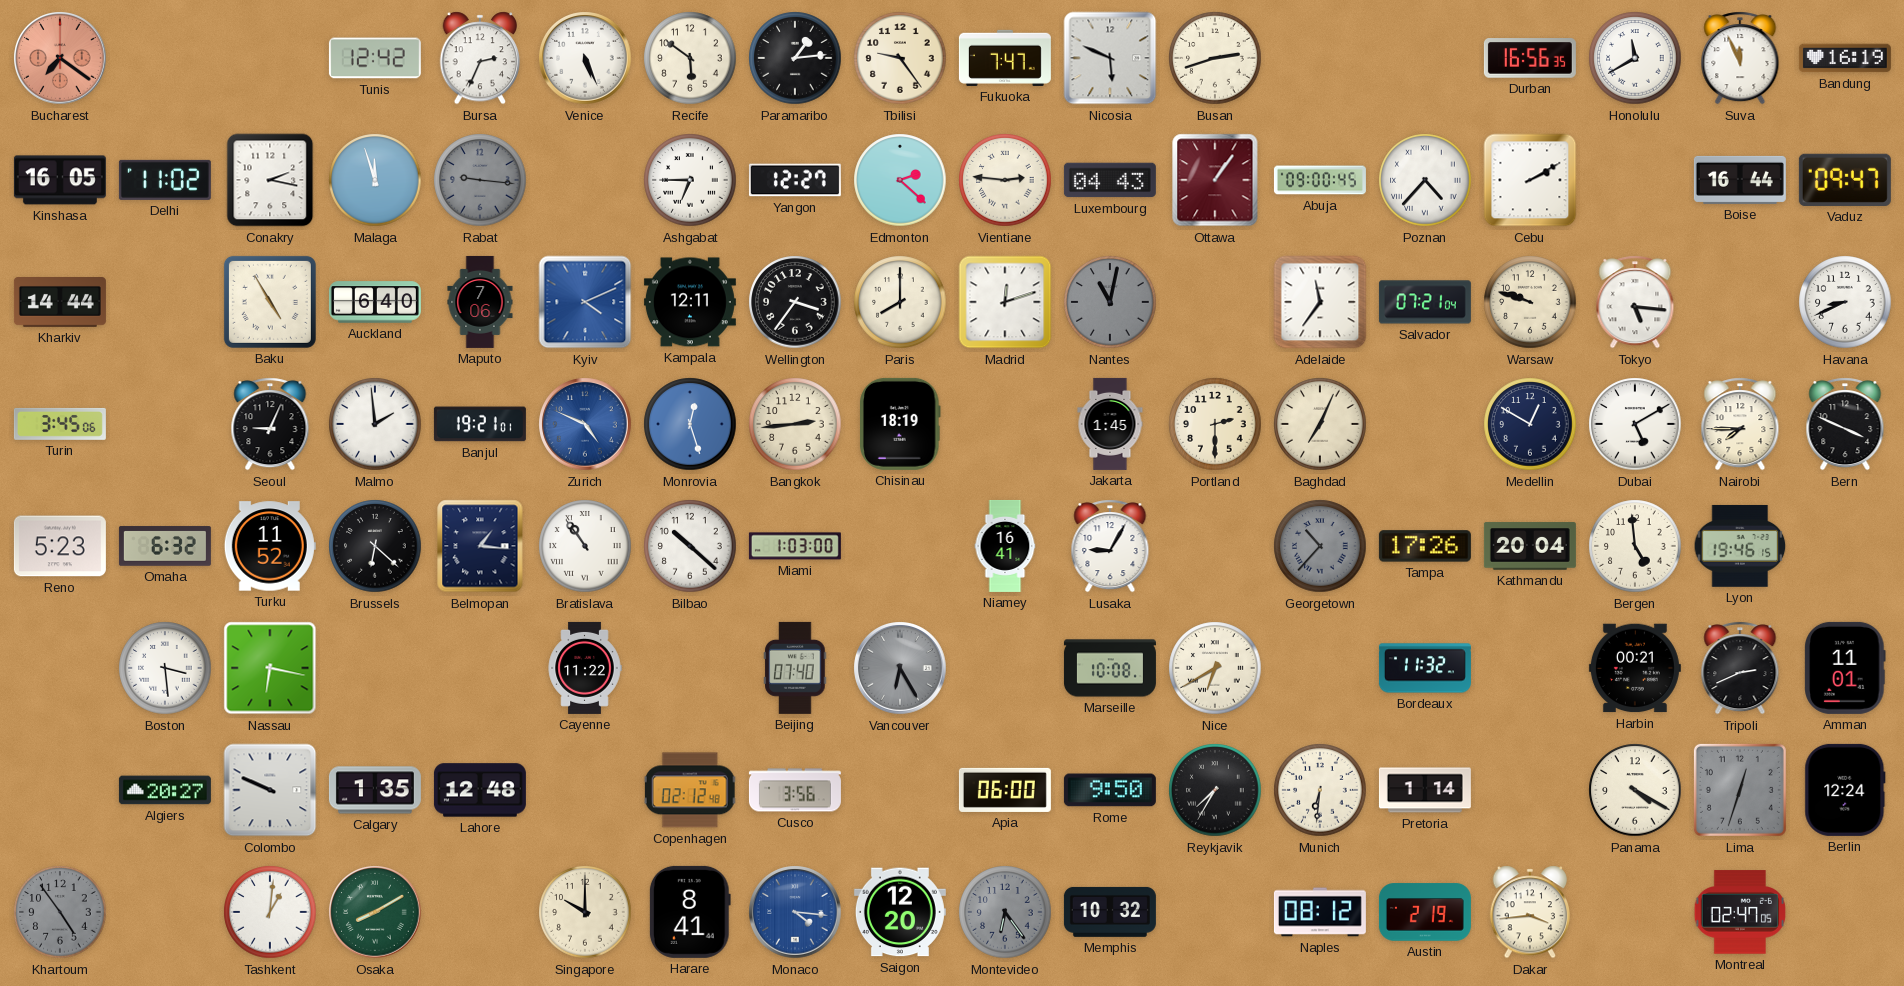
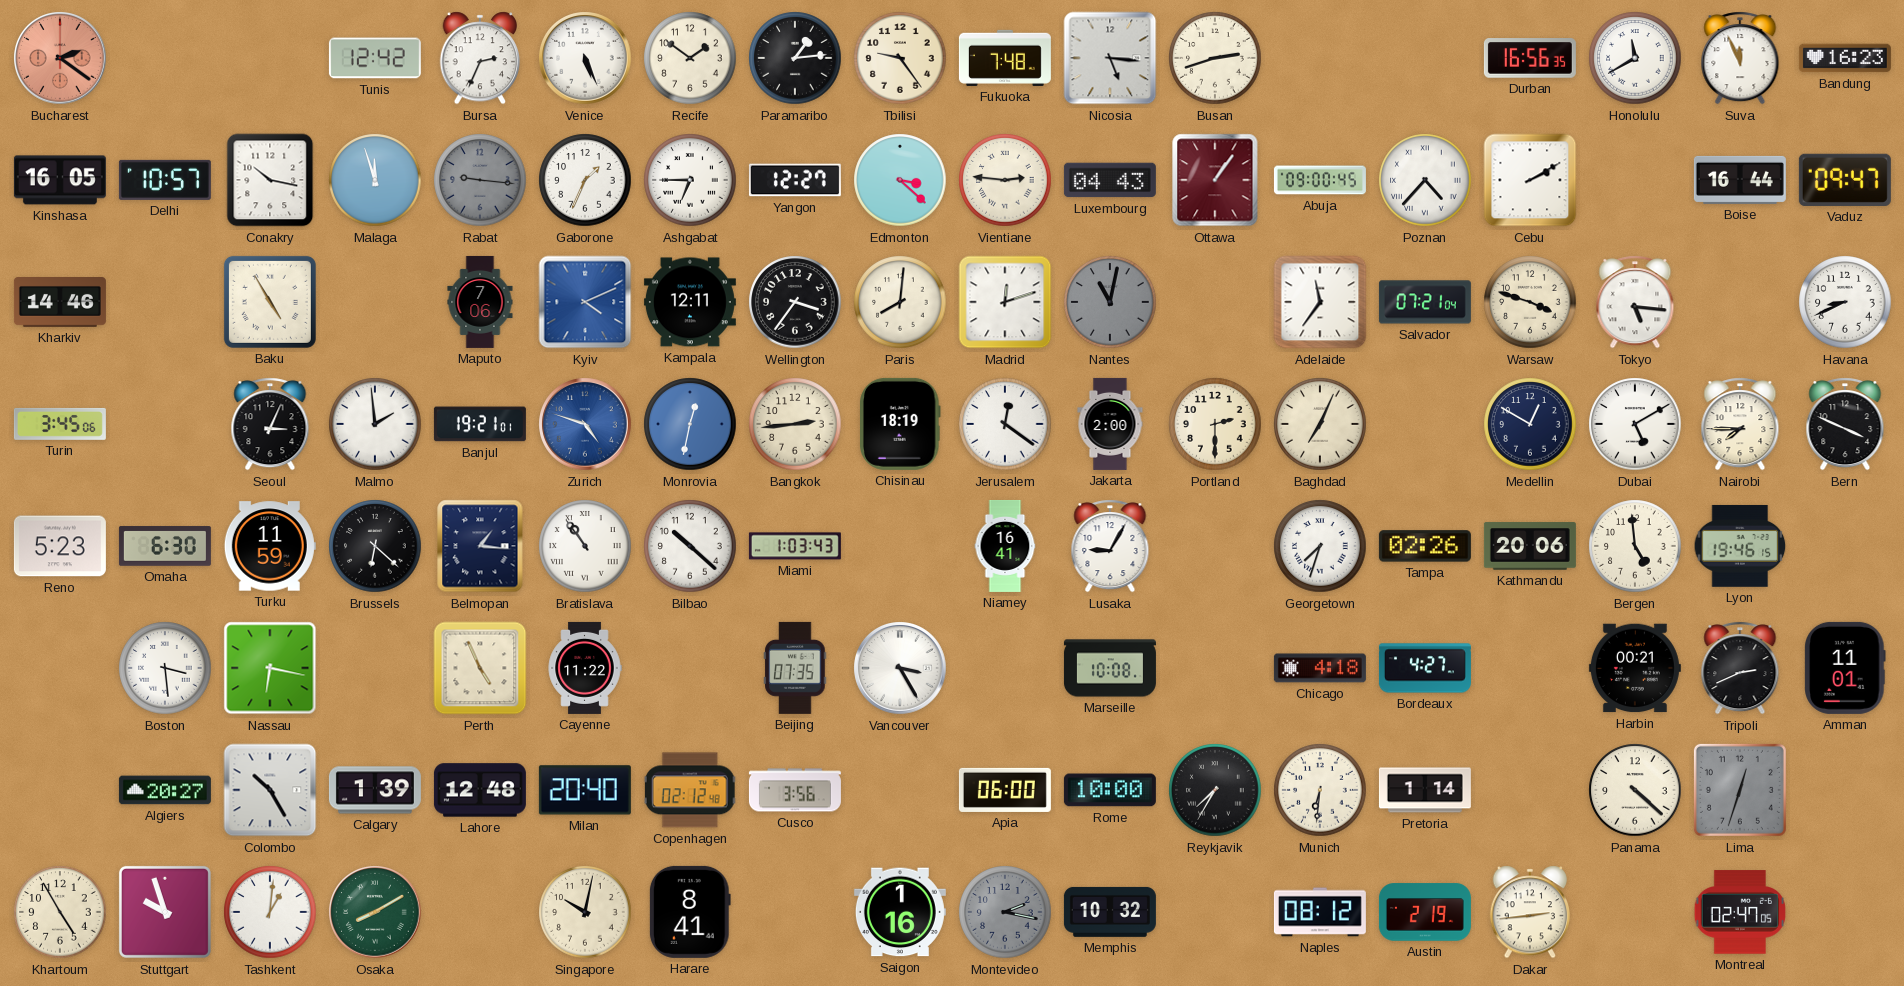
Bucharest: 7:21 -> 2:21 (60, 58)
Recife: 5:51 -> 1:51 (690, 58)
Fukuoka: 7:47 -> 7:48 (1005, 58)
Nicosia: 5:49 -> 5:16 (1110, 58)
Bandung: 16:19 -> 16:23 (1845, 58)
Delhi: 11:02 -> 10:57 (165, 180)
Conakry: 2:17 -> 10:17 (270, 180)
Gaborone: none -> 1:34 (585, 180)
Edmonton: 2:22 -> 3:22 (900, 180)
Kharkiv: 14:44 -> 14:46 (60, 303)
Auckland: 6:40 -> none (375, 302)
Paris: 8:00 -> 8:01 (900, 302)
Warsaw: 9:48 -> 3:48 (1530, 302)
Seoul: 9:04 -> 3:04 (270, 424)
Zurich: 4:49 -> 4:48 (585, 424)
Monrovia: 12:27 -> 12:32 (690, 424)
Jerusalem: none -> 12:21 (1005, 424)
Jakarta: 1:45 -> 2:00 (1110, 424)
Omaha: 6:32 -> 6:30 (165, 546)
Turku: 11:52 -> 11:59 (270, 546)
Miami: 1:03:00 -> 1:03:43 (795, 546)
Georgetown: 10:37 -> 7:33 (1320, 546)
Georgetown dial: grey -> white (1320, 546)
Tampa: 17:26 -> 02:26 (1425, 546)
Kathmandu: 20:04 -> 20:06 (1530, 546)
Perth: none -> 4:56 (480, 668)
Beijing: 07:40 -> 07:35 (795, 668)
Vancouver: 6:25 -> 3:25 (900, 668)
Vancouver dial: grey -> white (900, 668)
Nice: 6:40 -> none (1215, 668)
Chicago: none -> 4:18 (1320, 668)
Bordeaux: 11:32 -> 4:27 (1425, 668)
Colombo: 9:49 -> 10:25 (270, 790)
Calgary: 1:35 -> 1:39 (375, 790)
Milan: none -> 20:40 (585, 790)
Rome: 9:50 -> 10:00 (1110, 790)
Panama: 4:20 -> 4:22 (1635, 790)
Berlin: 12:24 -> none (1845, 790)
Khartoum: 4:54 -> 4:55 (60, 912)
Khartoum dial: grey -> cream (60, 912)
Stuttgart: none -> 9:57 (165, 912)
Singapore: 10:00 -> 10:02 (585, 912)
Monaco: 4:16 -> none (795, 912)
Saigon: 12:20 -> 1:16 (900, 912)
Montevideo: 6:24 -> 2:17 (1005, 912)
Dakar: 3:44 -> 2:44 (1530, 912)
